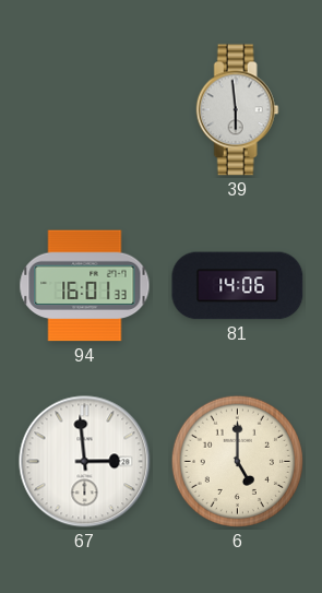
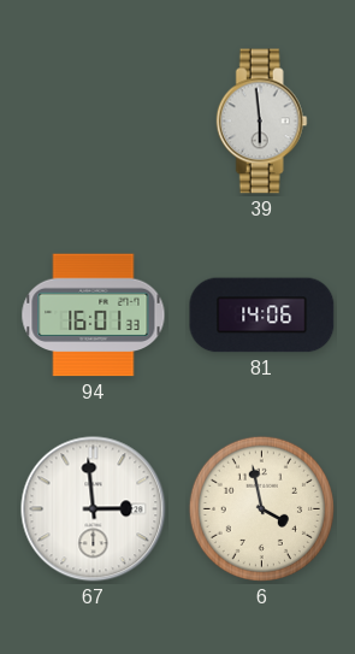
6: 5:00 -> 3:58 (261, 508)
